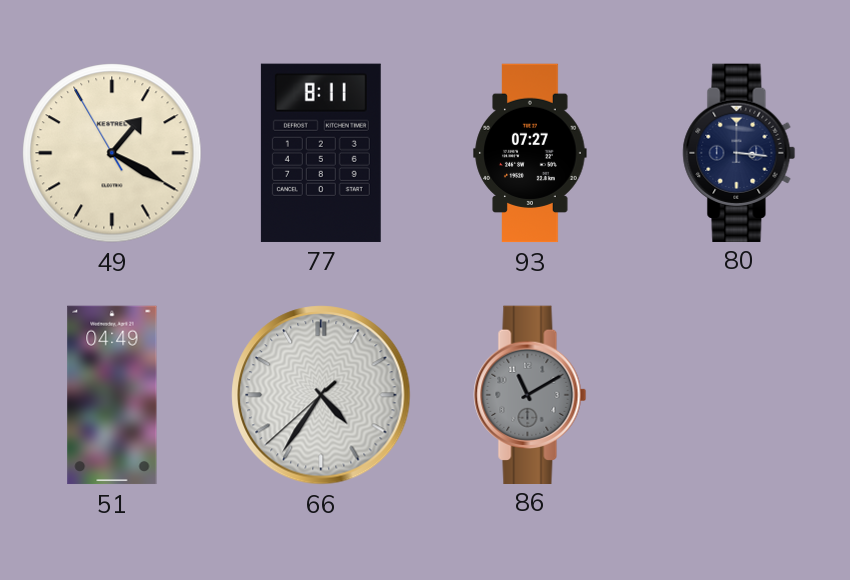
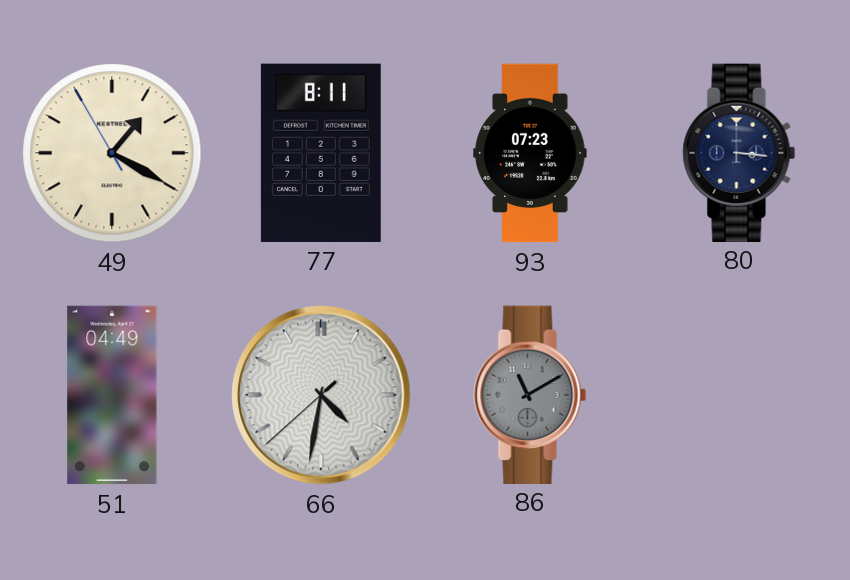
93: 07:27 -> 07:23 (530, 153)
66: 4:35 -> 4:31 (321, 395)
